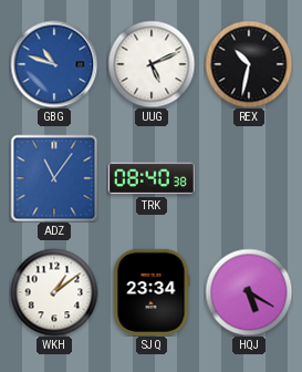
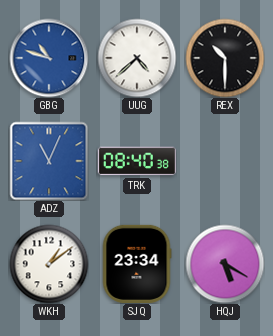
UUG: 5:11 -> 4:38 (137, 58)
REX: 10:32 -> 10:30 (225, 58)
ADZ: 11:06 -> 11:04 (49, 161)
